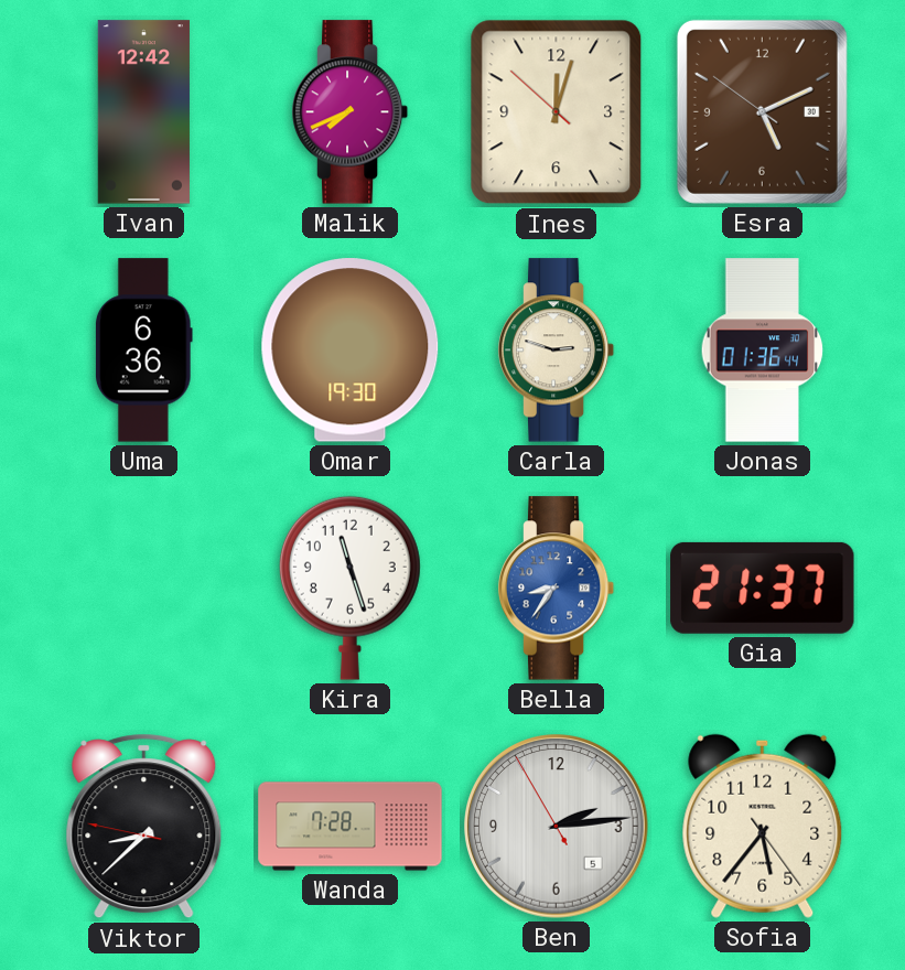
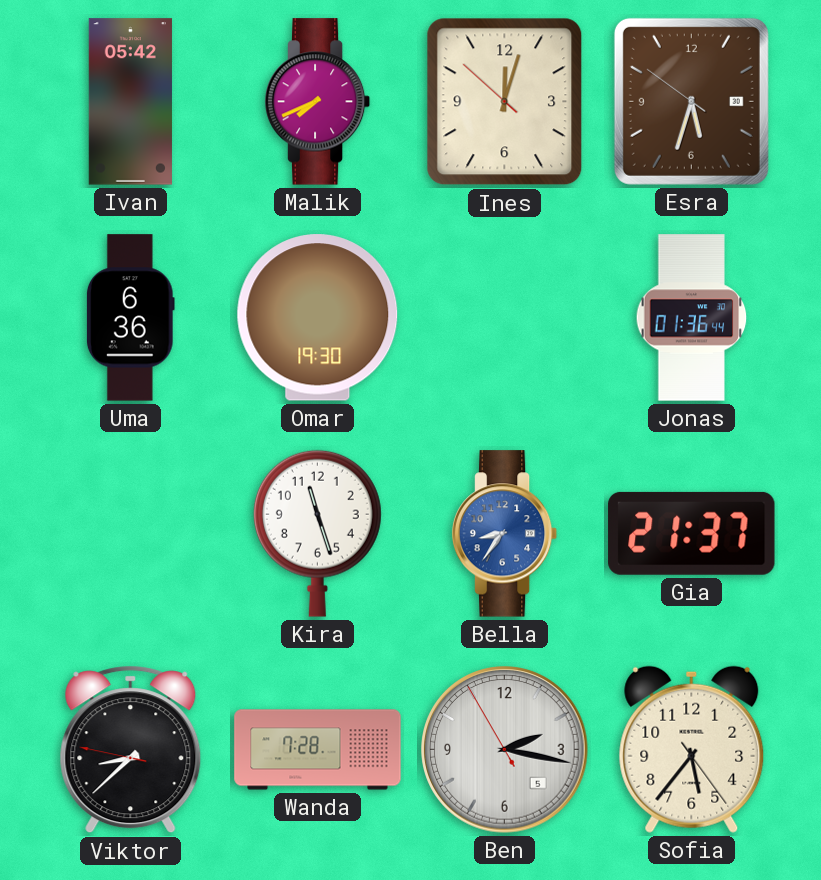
Ivan: 12:42 -> 05:42 (130, 102)
Esra: 5:10 -> 5:32 (691, 101)
Carla: 2:48 -> none (557, 351)
Ben: 2:13 -> 2:16 (505, 750)
